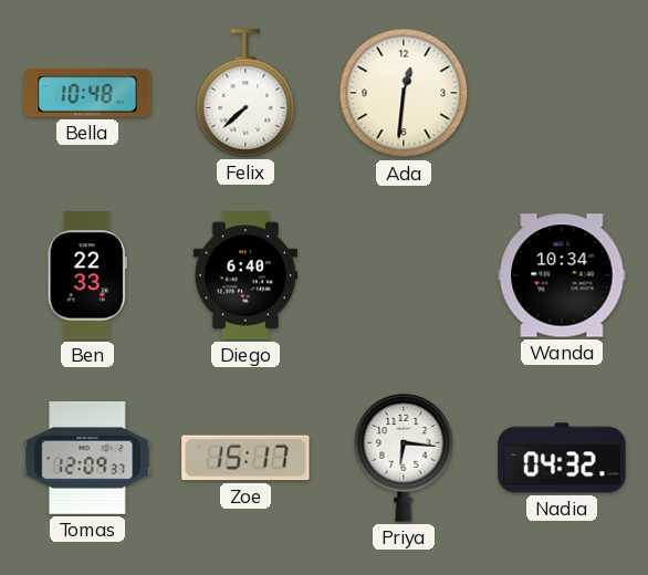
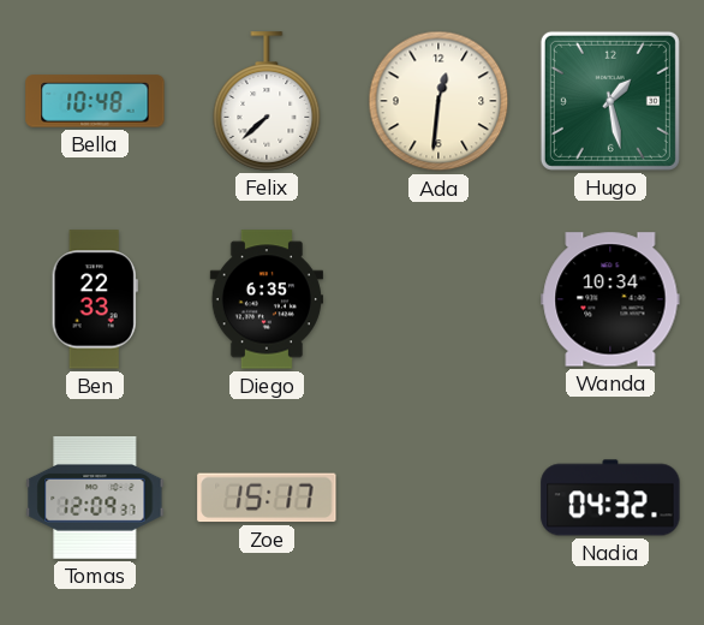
Hugo: none -> 1:28 (610, 101)
Diego: 6:40 -> 6:35 (267, 299)
Priya: 6:16 -> none (404, 458)
